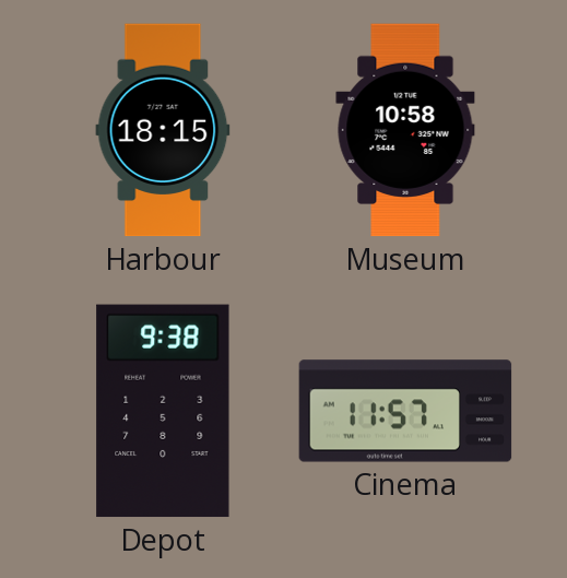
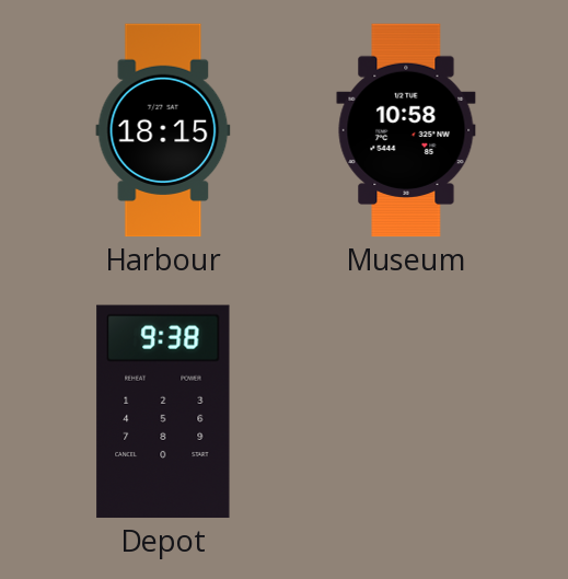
Cinema: 11:57 -> none (405, 411)
